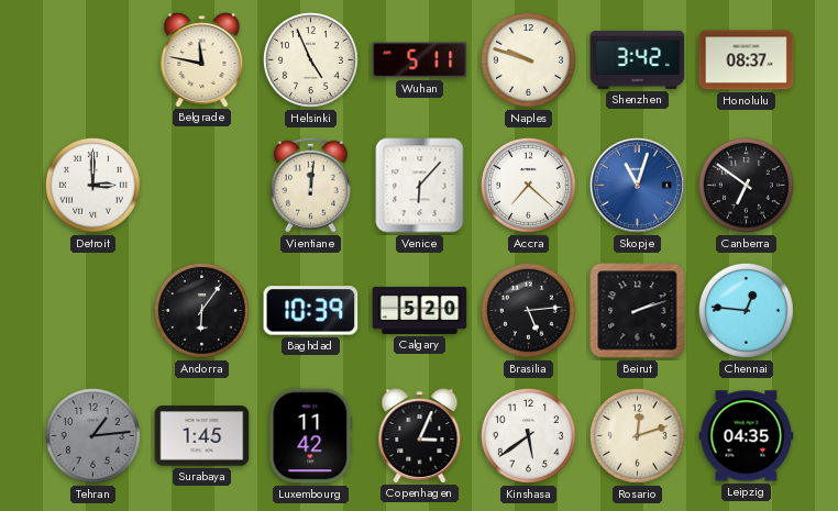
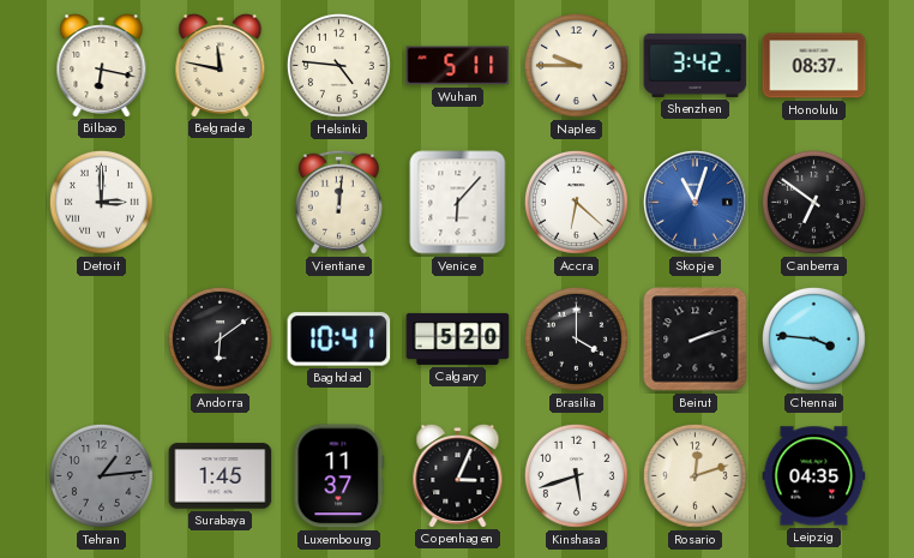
Bilbao: none -> 6:17 (102, 66)
Helsinki: 4:56 -> 4:46 (338, 65)
Naples: 9:48 -> 9:45 (576, 65)
Accra: 7:22 -> 6:22 (576, 202)
Andorra: 6:06 -> 6:09 (220, 338)
Baghdad: 10:39 -> 10:41 (339, 340)
Brasilia: 5:14 -> 4:00 (576, 338)
Chennai: 12:46 -> 3:46 (813, 338)
Luxembourg: 11:42 -> 11:37 (339, 476)
Kinshasa: 5:39 -> 5:42 (576, 475)
